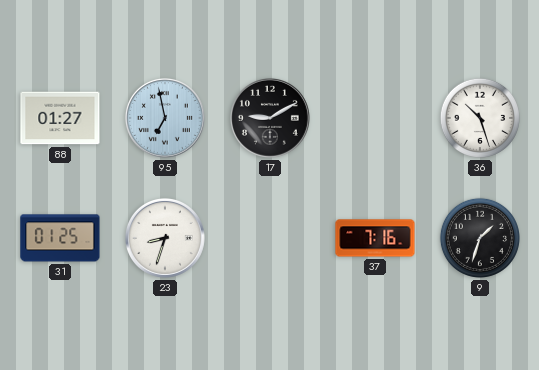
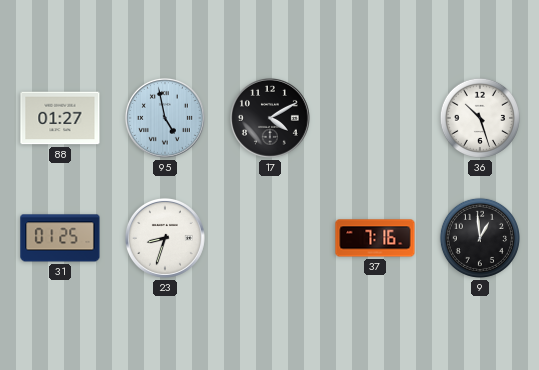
95: 6:58 -> 4:58 (165, 118)
17: 9:10 -> 4:10 (270, 118)
9: 1:33 -> 12:59 (480, 238)
